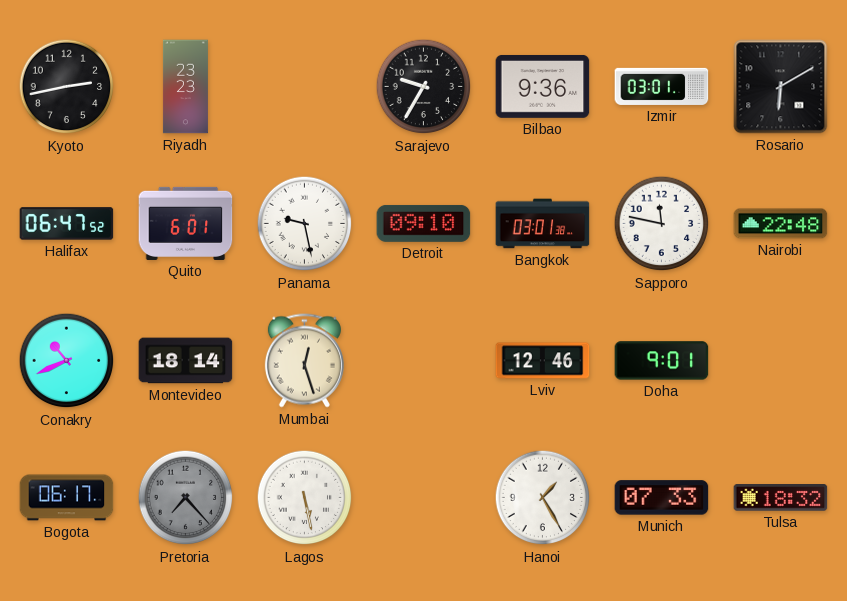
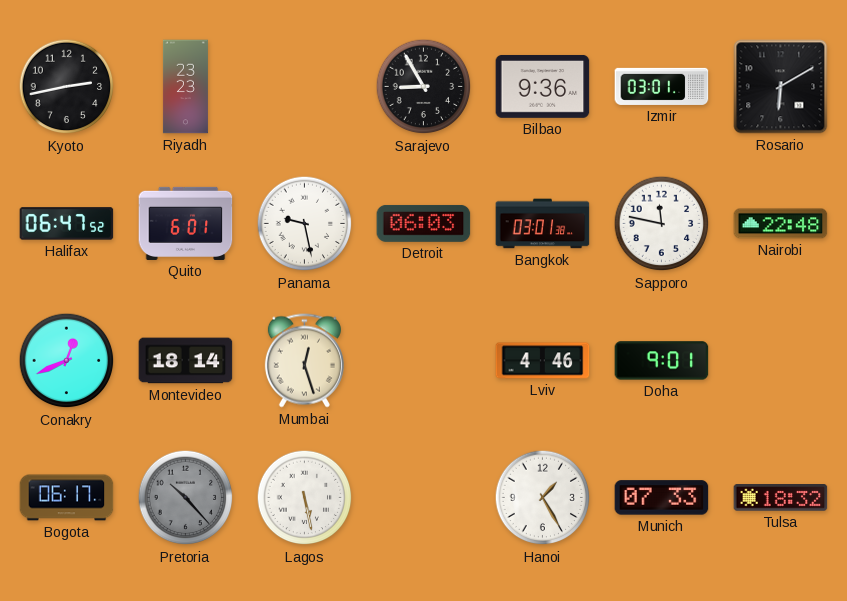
Sarajevo: 9:35 -> 8:55 (424, 87)
Detroit: 09:10 -> 06:03 (424, 223)
Conakry: 10:41 -> 12:41 (67, 361)
Lviv: 12:46 -> 4:46 (543, 361)
Pretoria: 7:23 -> 10:23 (186, 498)
